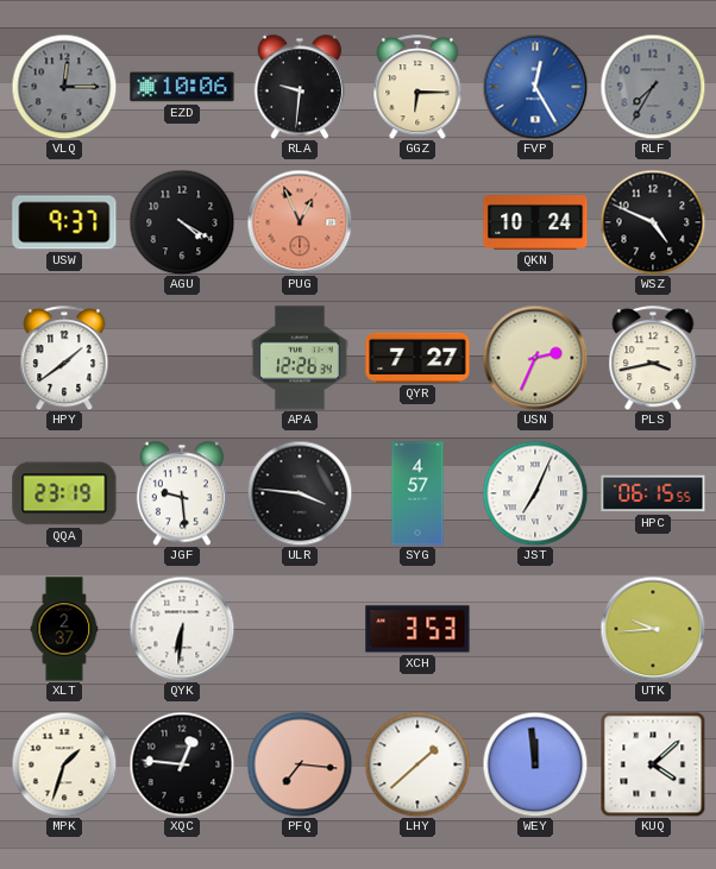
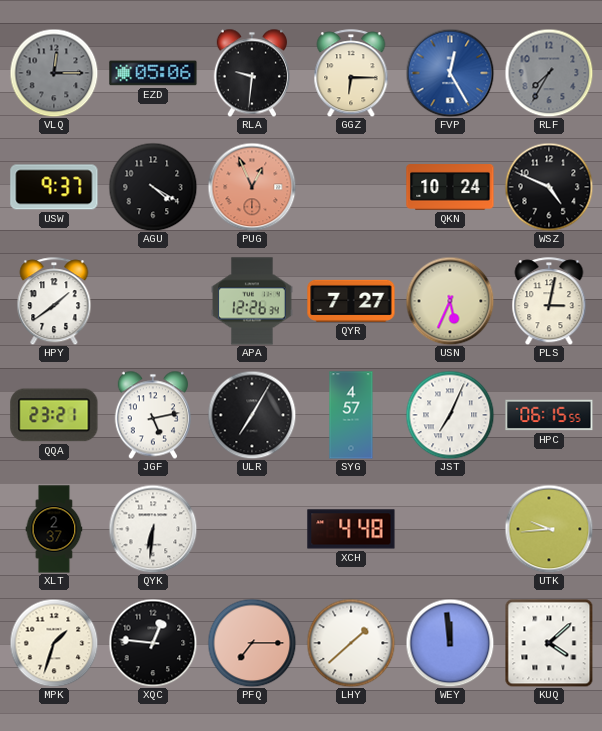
EZD: 10:06 -> 05:06 (153, 73)
USN: 2:34 -> 5:34 (450, 301)
PLS: 3:43 -> 3:02 (549, 301)
QQA: 23:19 -> 23:21 (54, 415)
JGF: 9:29 -> 5:13 (153, 415)
ULR: 3:46 -> 7:05 (252, 415)
XCH: 3:53 -> 4:48 (351, 529)
PFQ: 7:16 -> 7:15 (252, 643)
